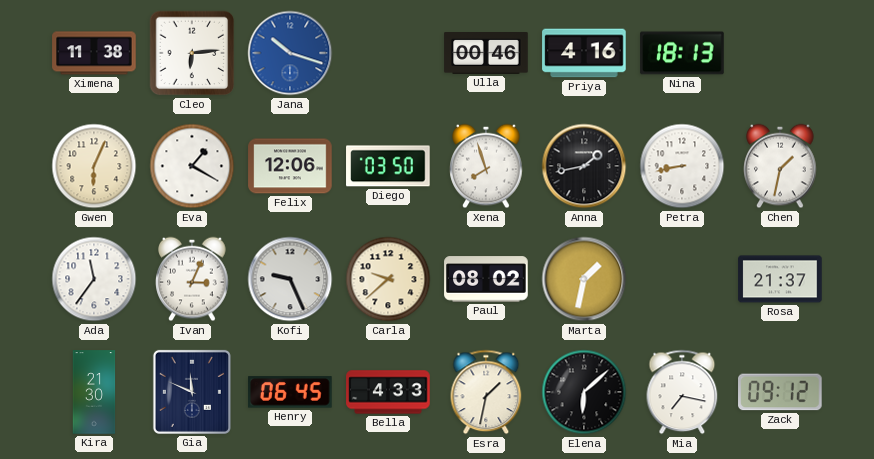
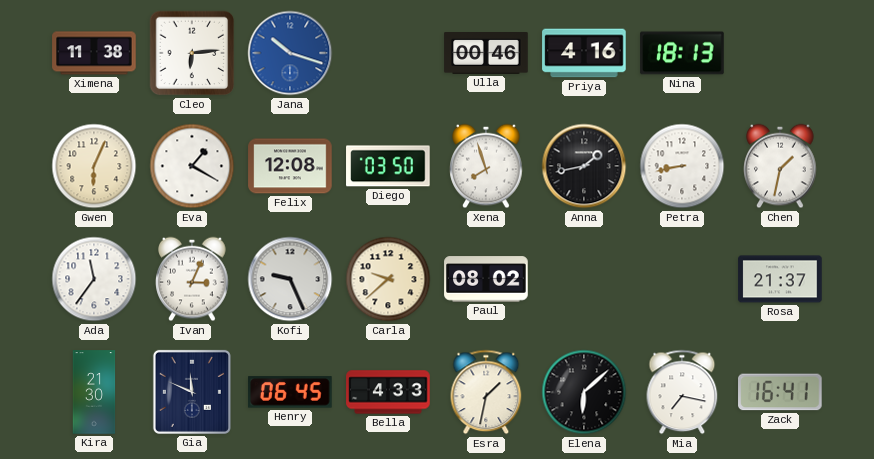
Felix: 12:06 -> 12:08 (290, 166)
Marta: 1:32 -> none (584, 279)
Zack: 09:12 -> 16:41 (780, 392)
